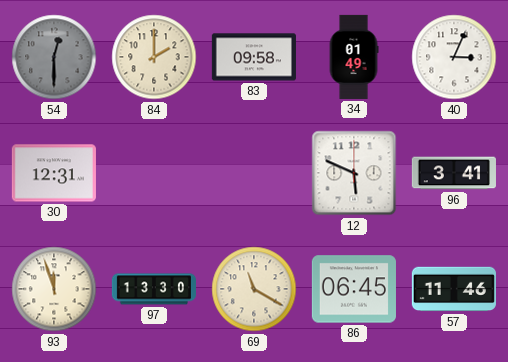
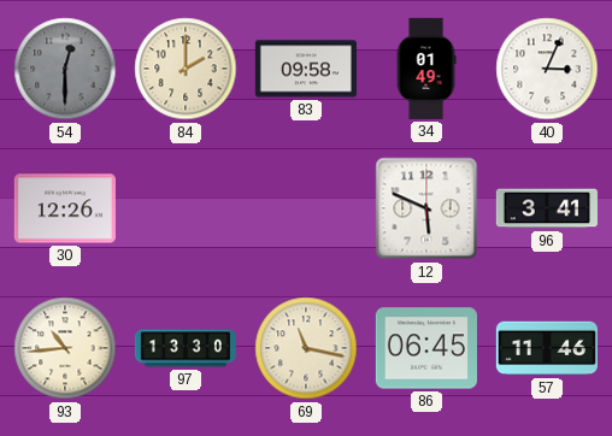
30: 12:31 -> 12:26 (65, 208)
93: 11:57 -> 10:44 (65, 348)
69: 11:20 -> 11:17 (306, 348)
